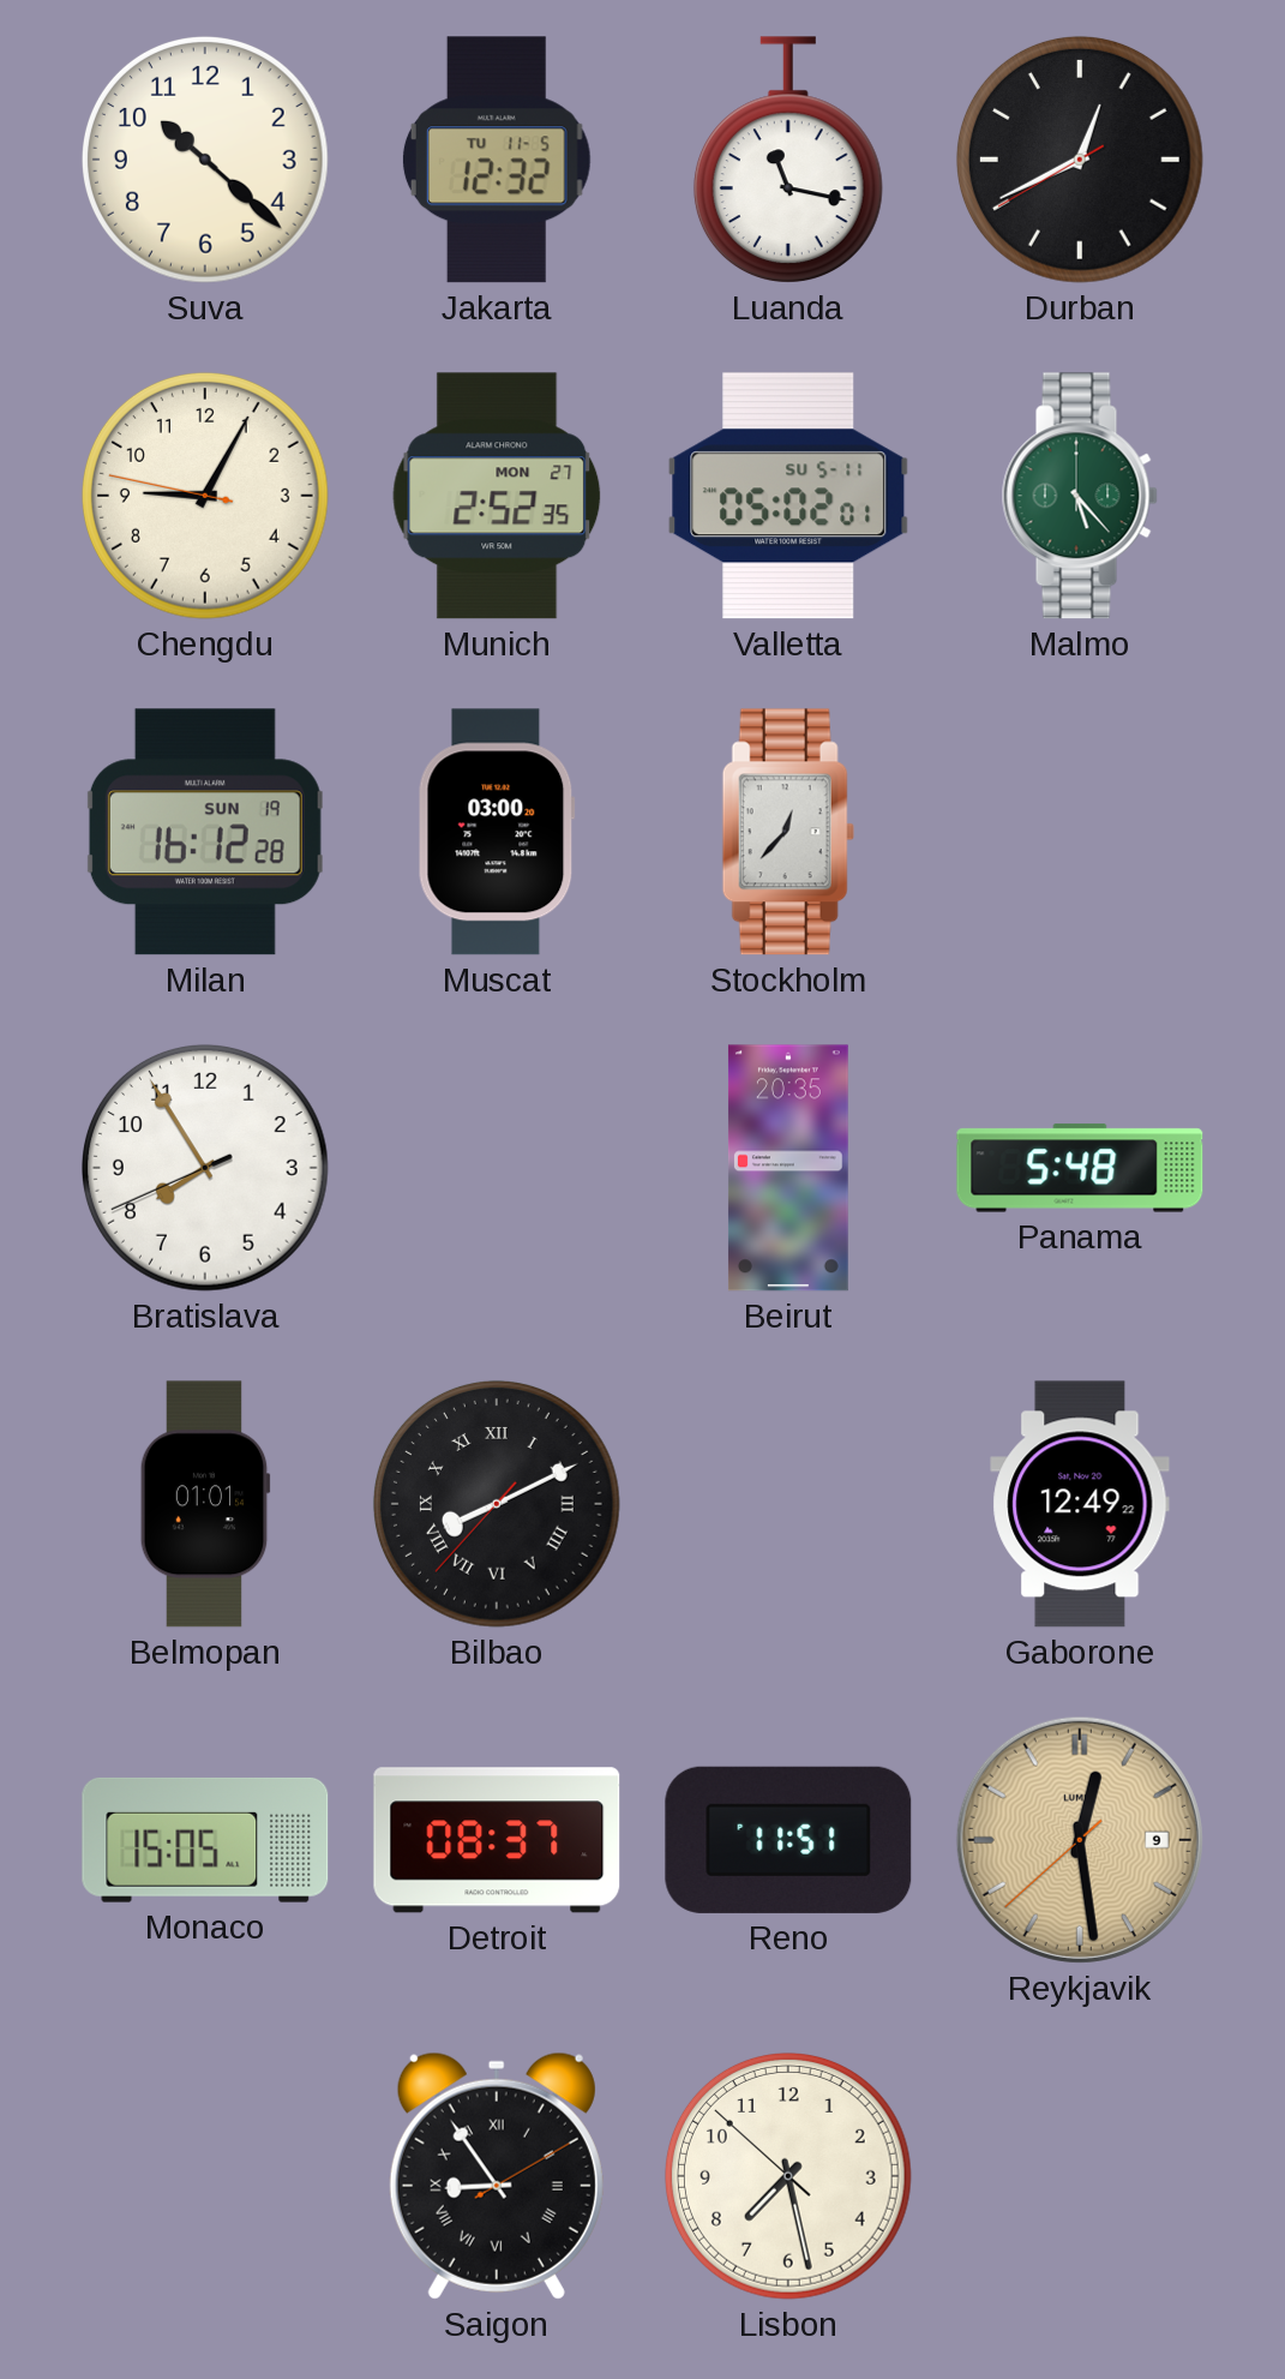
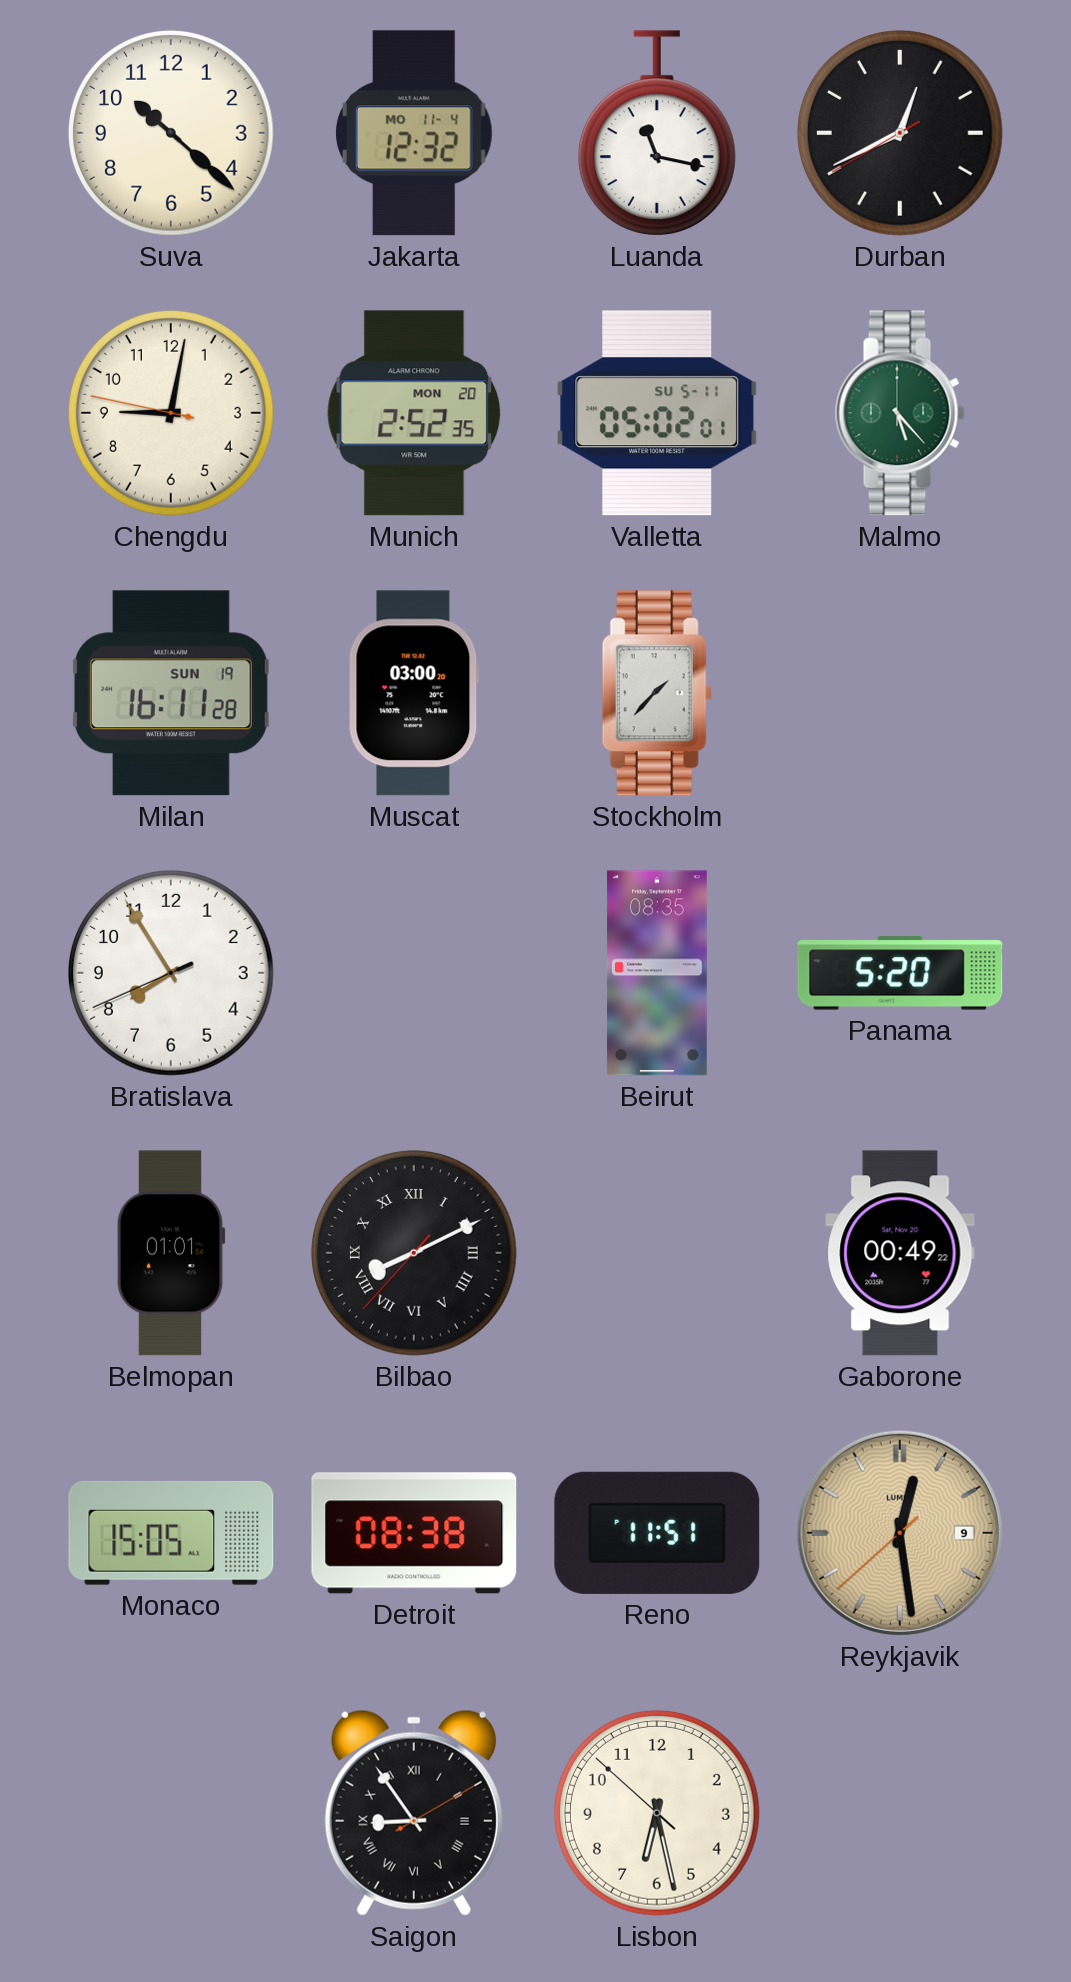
Jakarta date: TU 11-5 -> MO 11-4 (414, 133)
Chengdu: 9:04 -> 9:01 (171, 413)
Munich date: MON 27 -> MON 20 (414, 413)
Milan: 16:12 -> 16:11 (171, 693)
Stockholm: 12:37 -> 1:37 (657, 693)
Beirut: 20:35 -> 08:35 (657, 973)
Panama: 5:48 -> 5:20 (900, 973)
Gaborone: 12:49 -> 00:49 (900, 1253)
Detroit: 08:37 -> 08:38 (414, 1533)
Lisbon: 7:27 -> 6:27 (657, 1813)
